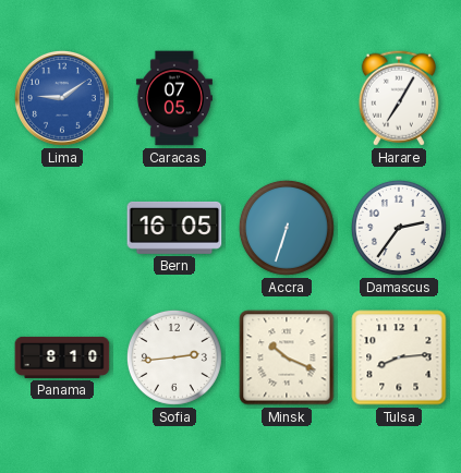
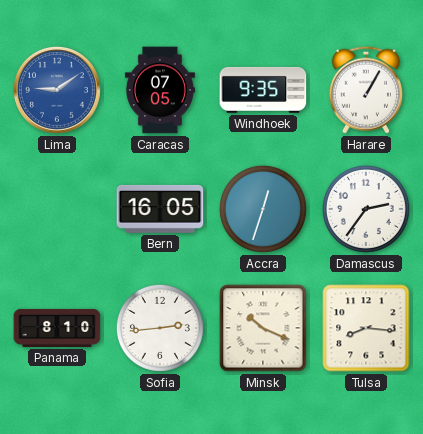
Windhoek: none -> 9:35 (263, 90)
Harare: 7:05 -> 1:05 (366, 90)
Accra: 6:33 -> 12:33 (263, 209)
Tulsa: 8:14 -> 8:16 (366, 328)
